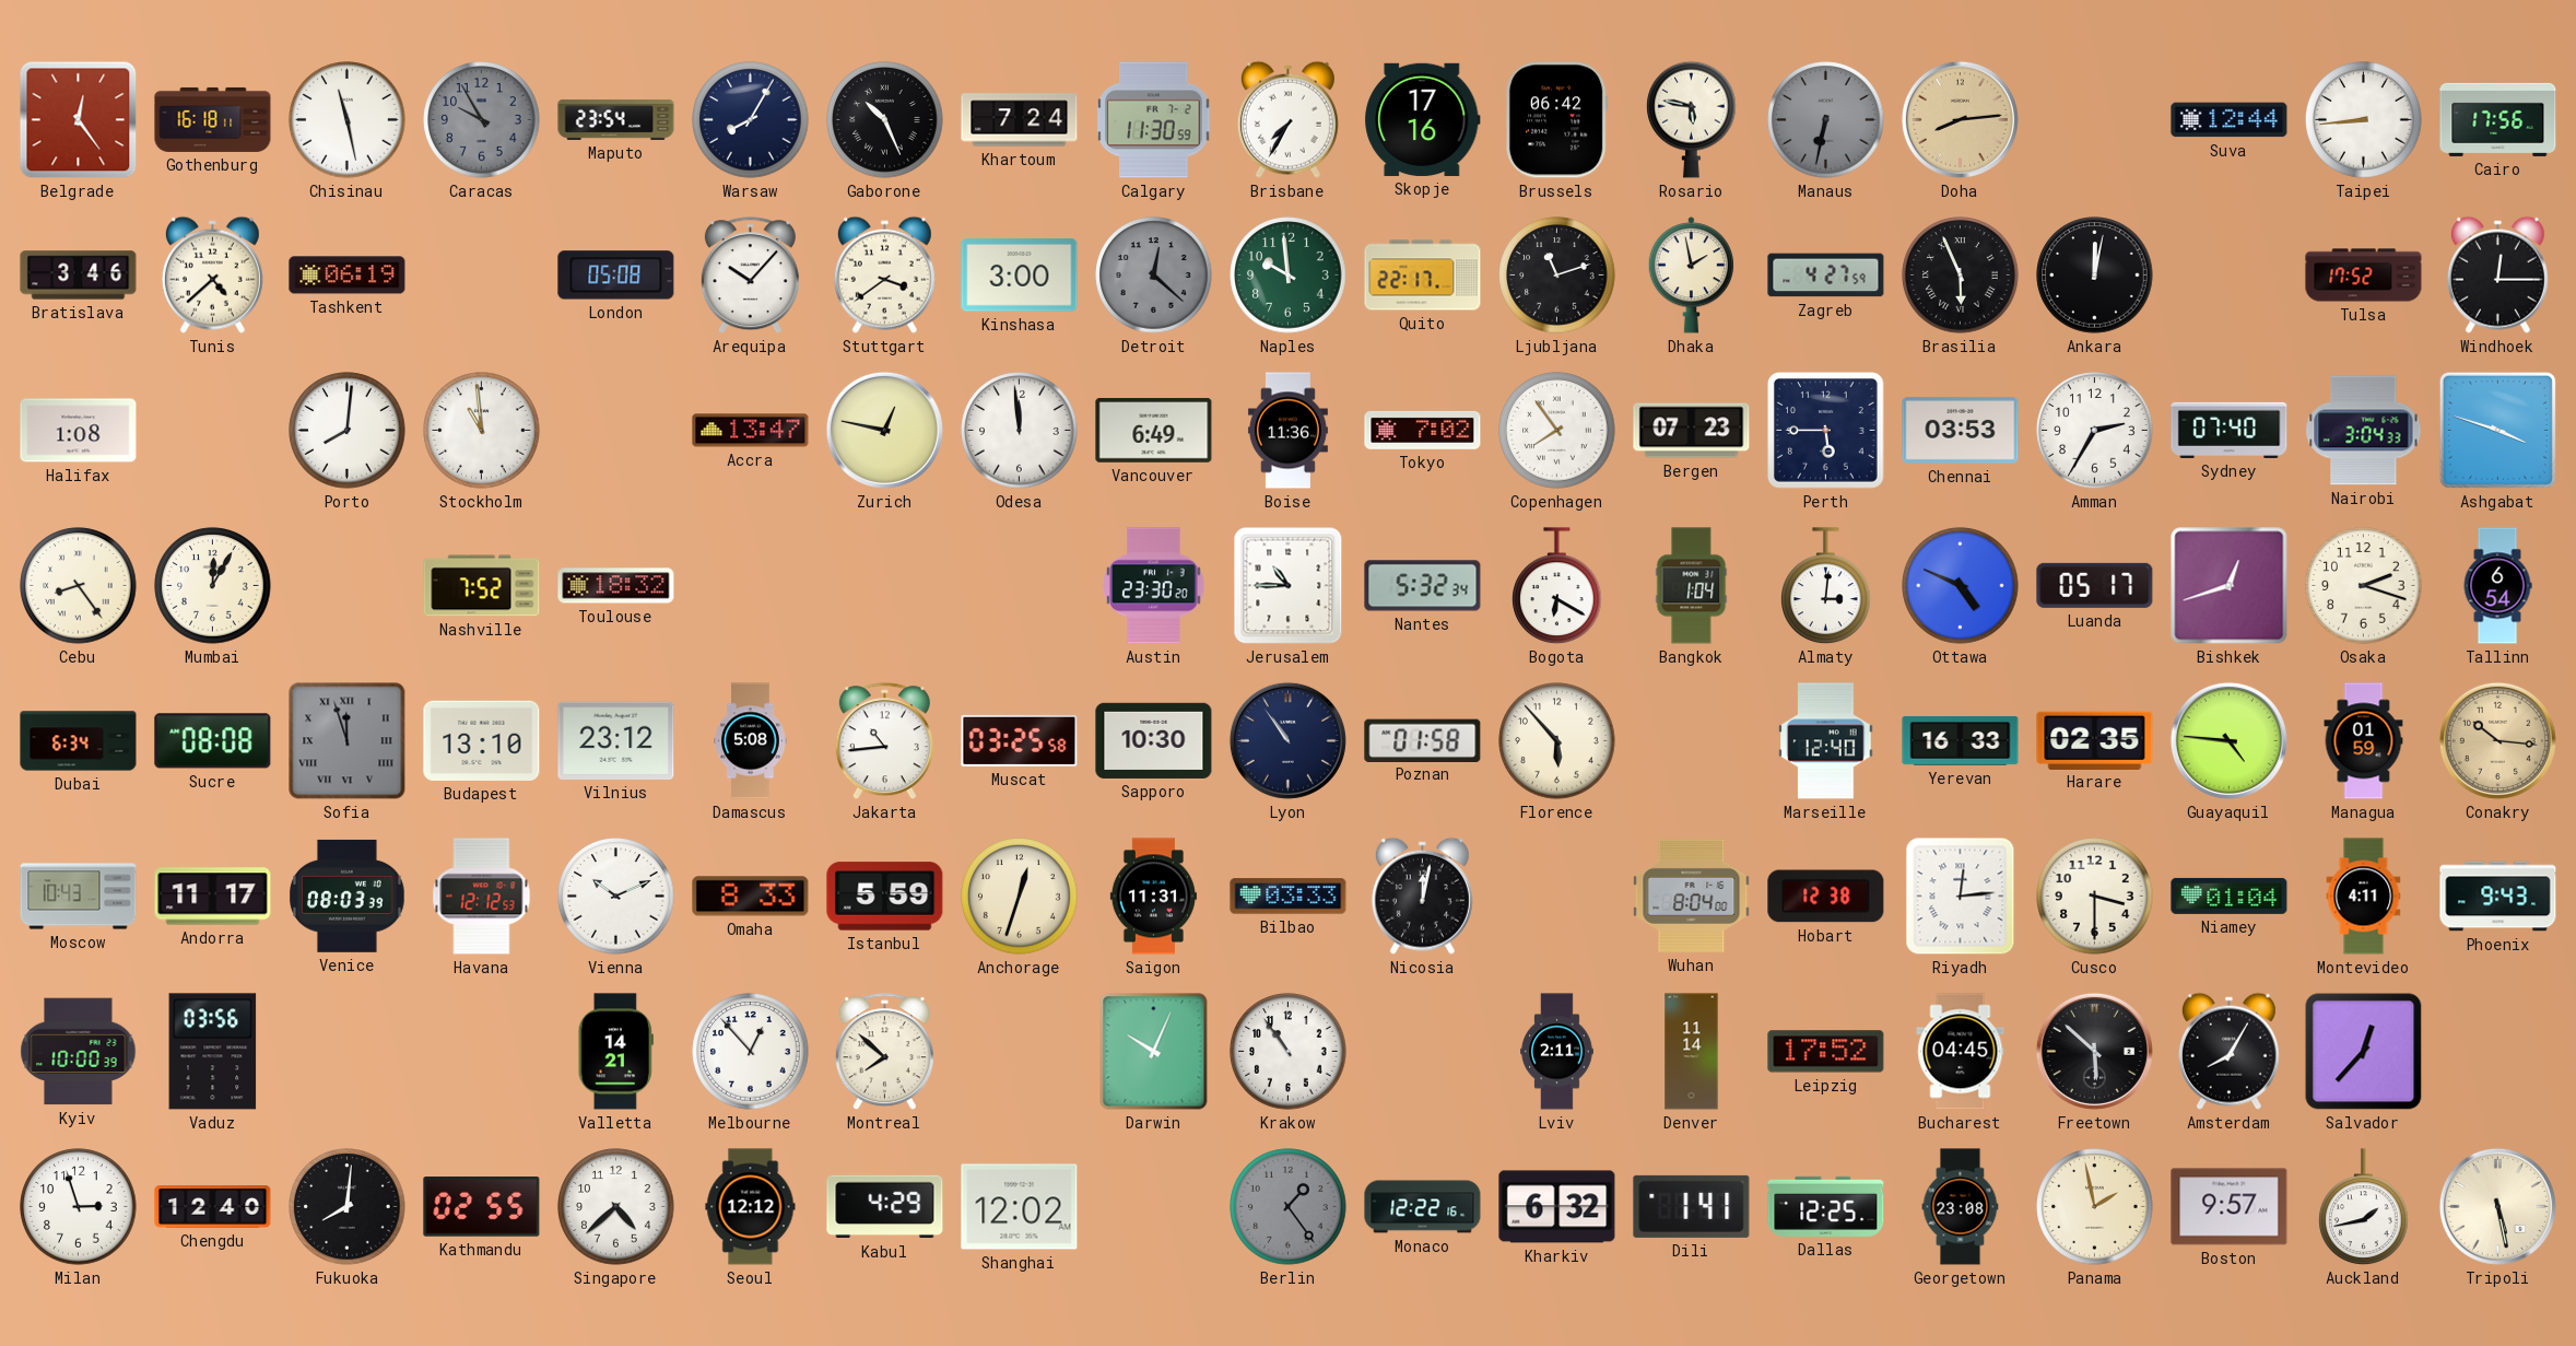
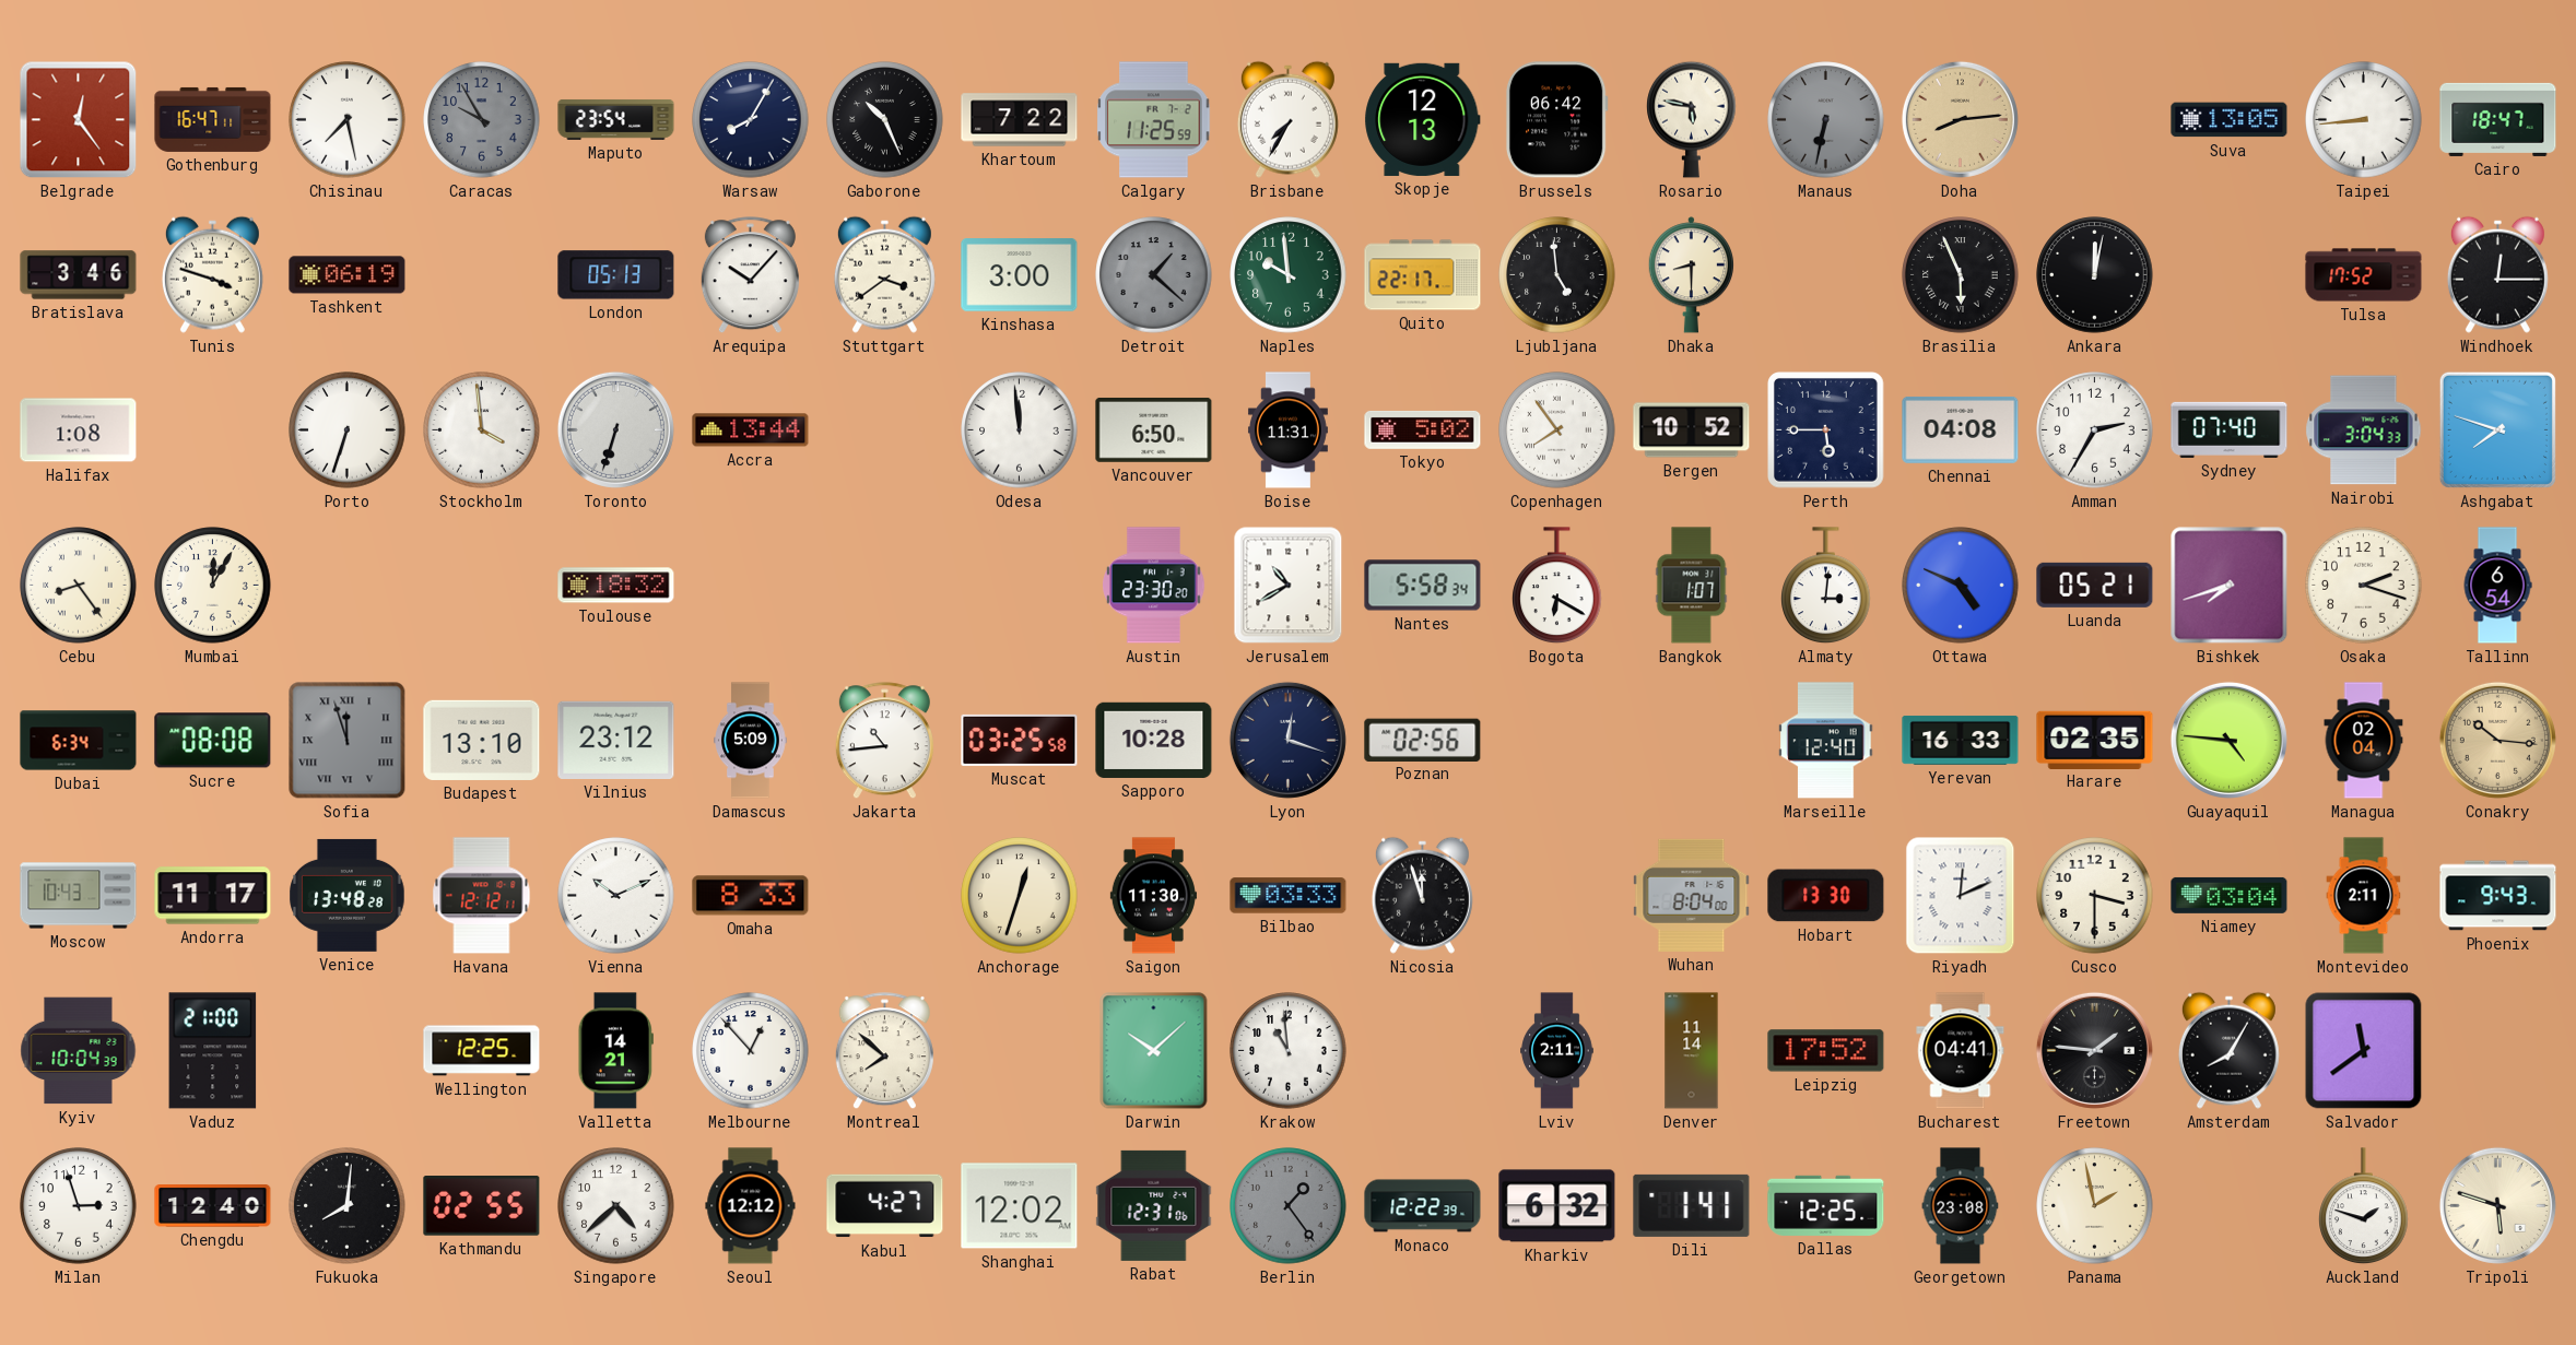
Gothenburg: 16:18 -> 16:47 (213, 119)
Chisinau: 11:28 -> 7:28 (348, 120)
Khartoum: 7:24 -> 7:22 (1020, 120)
Calgary: 11:30 -> 11:25 (1154, 120)
Skopje: 17:16 -> 12:13 (1423, 119)
Suva: 12:44 -> 13:05 (2230, 120)
Cairo: 17:56 -> 18:47 (2498, 119)
Tunis: 4:38 -> 3:48 (212, 274)
London: 05:08 -> 05:13 (616, 275)
Detroit: 12:22 -> 1:22 (1154, 275)
Ljubljana: 11:12 -> 4:59 (1557, 275)
Dhaka: 1:58 -> 8:30 (1691, 275)
Zagreb: 4:27 -> none (1826, 276)
Porto: 8:01 -> 6:33 (348, 430)
Stockholm: 10:59 -> 3:59 (482, 430)
Toronto: none -> 6:33 (615, 429)
Accra: 13:47 -> 13:44 (751, 430)
Zurich: 12:47 -> none (884, 430)
Vancouver: 6:49 -> 6:50 (1154, 429)
Boise: 11:36 -> 11:31 (1287, 430)
Tokyo: 7:02 -> 5:02 (1423, 429)
Bergen: 07:23 -> 10:52 (1692, 430)
Chennai: 03:53 -> 04:08 (1961, 429)
Ashgabat: 3:48 -> 7:48 (2497, 429)
Nashville: 7:52 -> none (482, 586)
Jerusalem: 10:45 -> 10:40 (1289, 586)
Nantes: 5:32 -> 5:58 (1423, 586)
Bangkok: 1:04 -> 1:07 (1692, 586)
Luanda: 05:17 -> 05:21 (2095, 585)
Bishkek: 12:42 -> 7:42 (2230, 586)
Damascus: 5:08 -> 5:09 (751, 741)
Sapporo: 10:30 -> 10:28 (1154, 740)
Lyon: 10:54 -> 12:18 (1287, 740)
Poznan: 01:58 -> 02:56 (1423, 740)
Florence: 5:53 -> none (1557, 741)
Managua: 01:59 -> 02:04 (2364, 741)
Venice: 08:03 -> 13:48 (348, 895)
Havana: 12:12:53 -> 12:12:11 (482, 896)
Istanbul: 5:59 -> none (885, 897)
Saigon: 11:31 -> 11:30 (1153, 896)
Nicosia: 12:02 -> 11:57 (1422, 895)
Hobart: 12:38 -> 13:30 (1826, 896)
Riyadh: 12:14 -> 12:11 (1961, 896)
Niamey: 01:04 -> 03:04 (2230, 895)
Montevideo: 4:11 -> 2:11 (2364, 896)
Kyiv: 10:00 -> 10:04 (79, 1051)
Vaduz: 03:56 -> 21:00 (213, 1051)
Wellington: none -> 12:25 (482, 1051)
Darwin: 10:04 -> 10:08 (1154, 1051)
Krakow: 10:54 -> 10:59 (1289, 1051)
Bucharest: 04:45 -> 04:41 (1961, 1051)
Freetown: 5:52 -> 1:46 (2094, 1050)
Salvador: 12:37 -> 11:39 (2364, 1051)
Kabul: 4:29 -> 4:27 (885, 1206)
Rabat: none -> 12:31 (1154, 1205)
Monaco: 12:22:16 -> 12:22:39 (1423, 1206)
Boston: 9:57 -> none (2230, 1207)
Auckland: 1:43 -> 1:48 (2364, 1206)
Tripoli: 5:28 -> 5:48 (2497, 1205)
